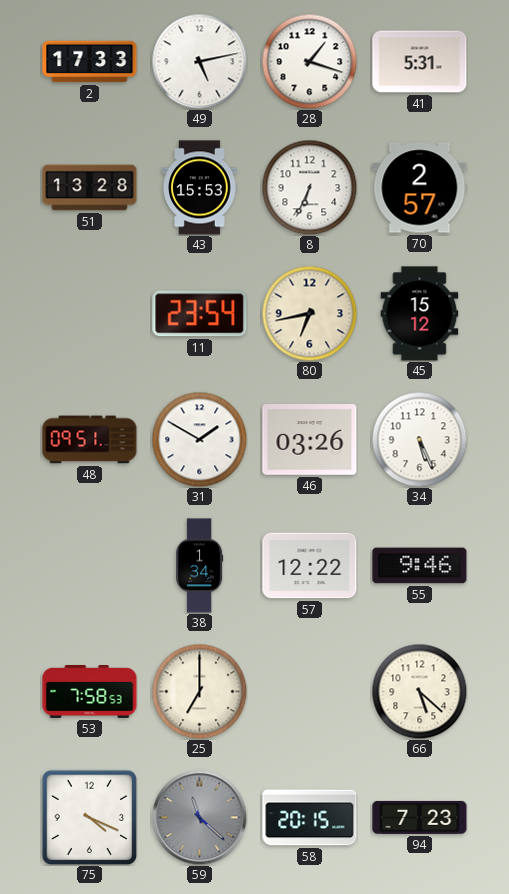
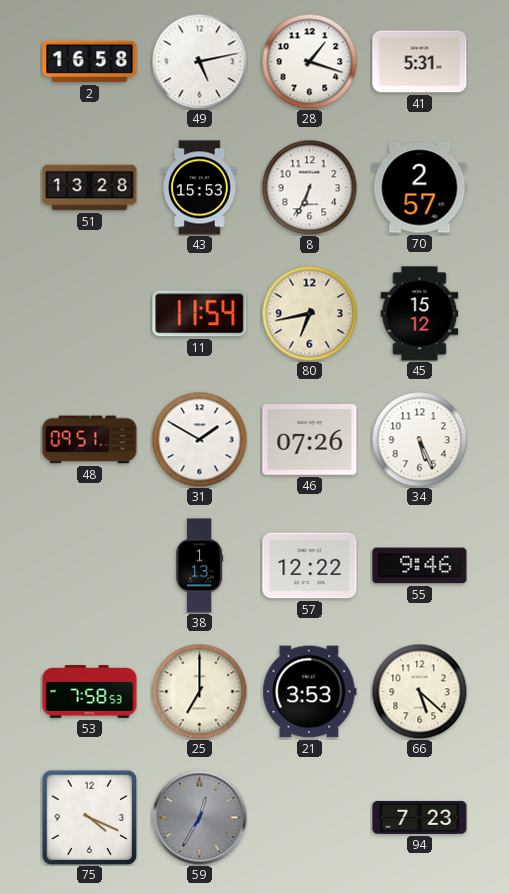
2: 17:33 -> 16:58 (90, 62)
11: 23:54 -> 11:54 (200, 314)
46: 03:26 -> 07:26 (310, 440)
38: 1:34 -> 1:13 (200, 566)
21: none -> 3:53 (310, 692)
59: 11:22 -> 12:35 (199, 817)
58: 20:15 -> none (310, 818)
